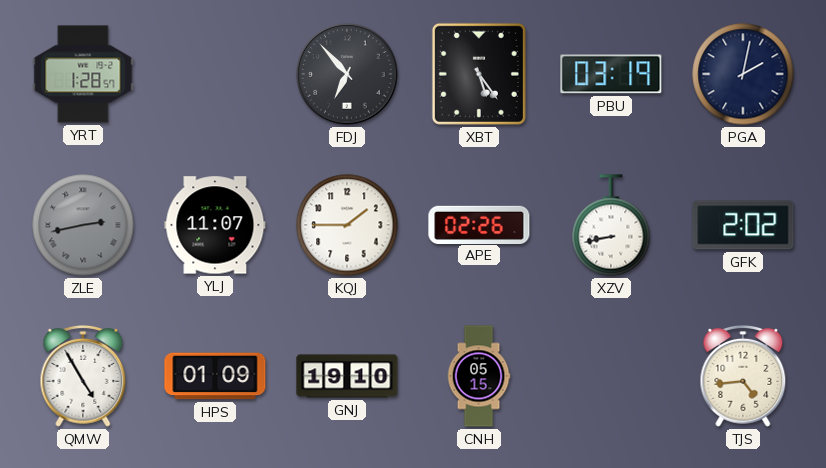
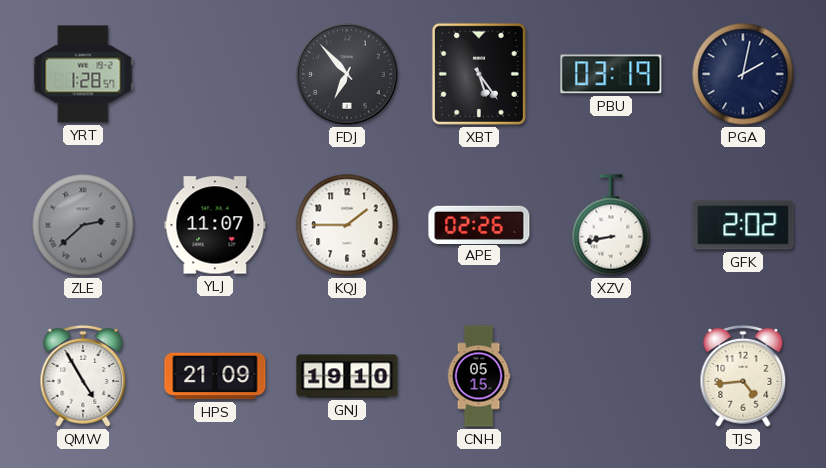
ZLE: 2:43 -> 2:38 (83, 225)
HPS: 01:09 -> 21:09 (215, 376)
